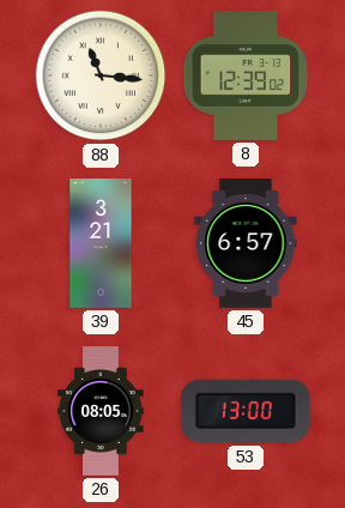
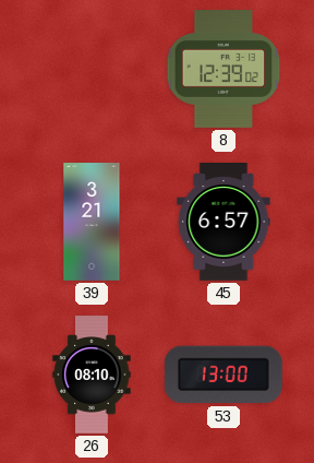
88: 11:16 -> none (101, 75)
26: 08:05 -> 08:10 (92, 375)
